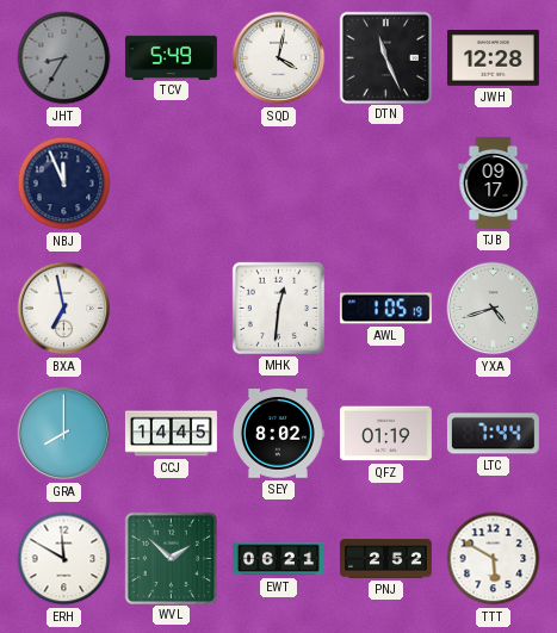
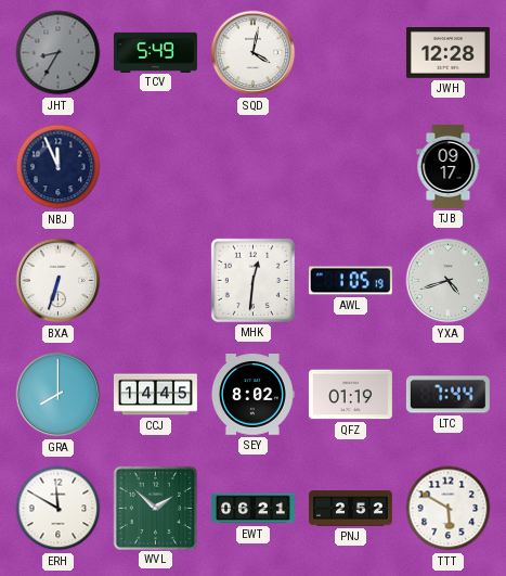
DTN: 11:26 -> none (385, 57)
BXA: 6:58 -> 6:33 (59, 281)
